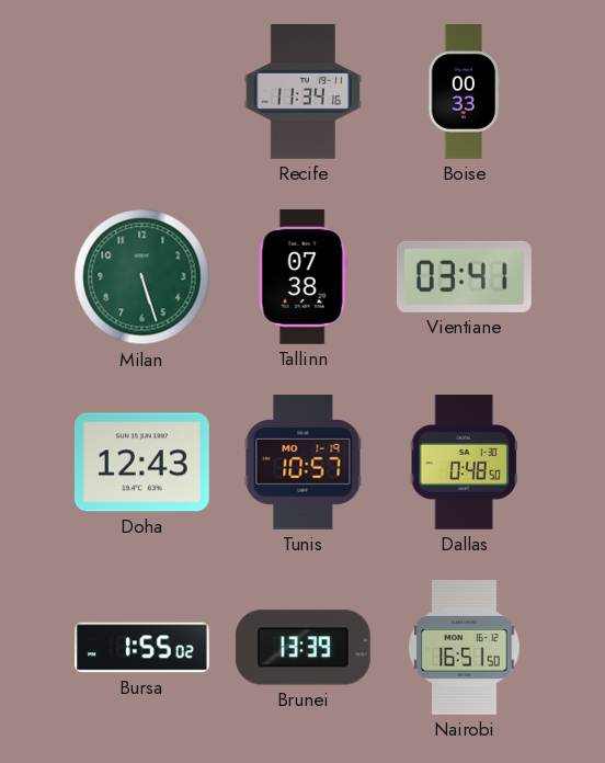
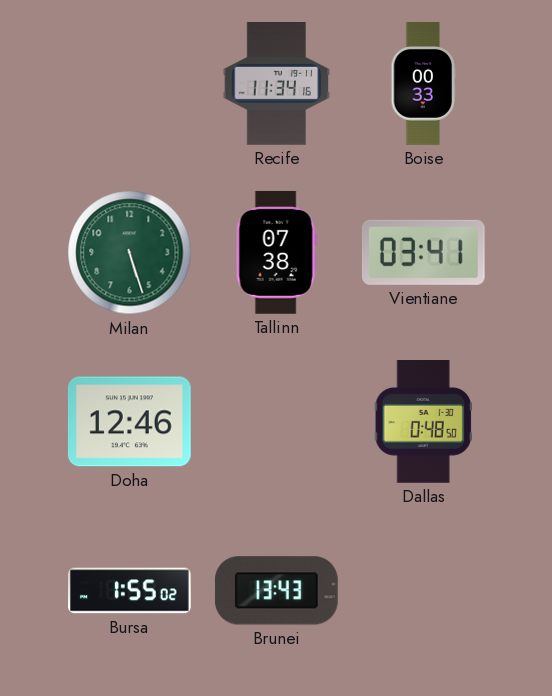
Doha: 12:43 -> 12:46 (129, 422)
Tunis: 10:57 -> none (304, 463)
Brunei: 13:39 -> 13:43 (276, 591)
Nairobi: 16:51 -> none (465, 648)
